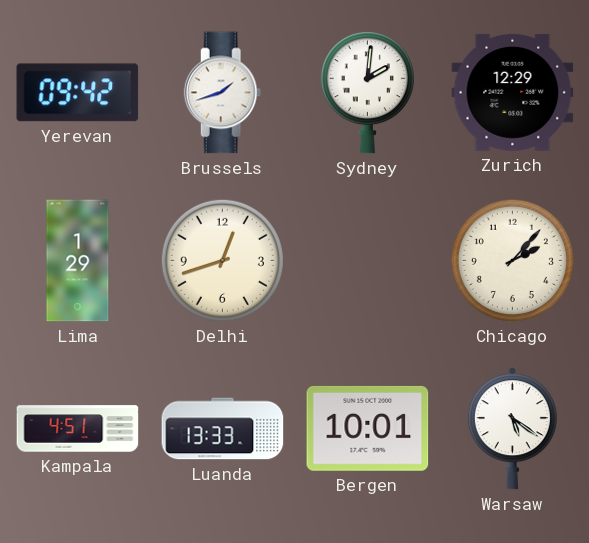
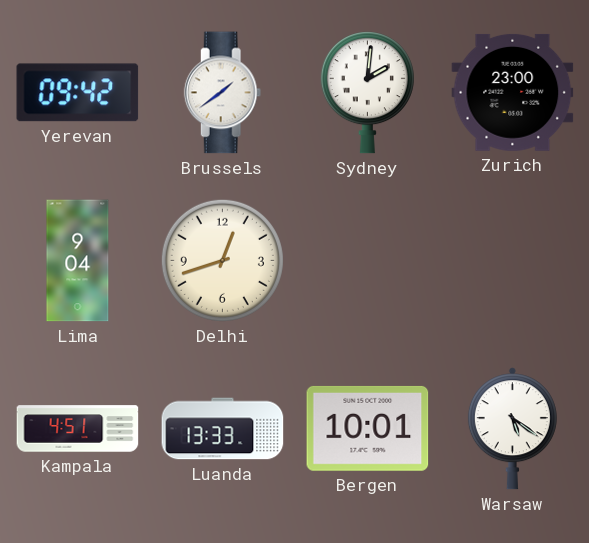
Brussels: 1:42 -> 1:39 (223, 93)
Zurich: 12:29 -> 23:00 (513, 92)
Lima: 1:29 -> 9:04 (78, 261)
Chicago: 2:07 -> none (512, 260)
